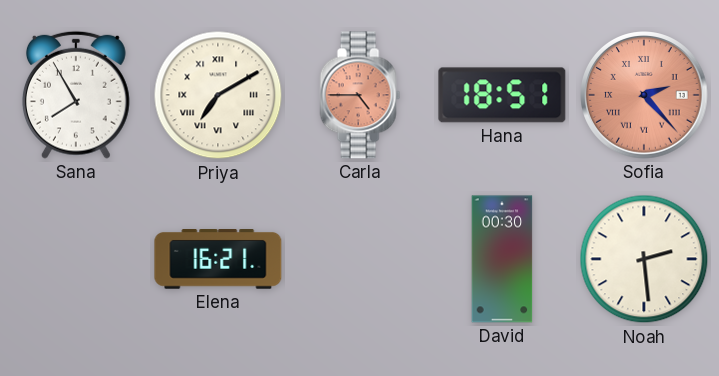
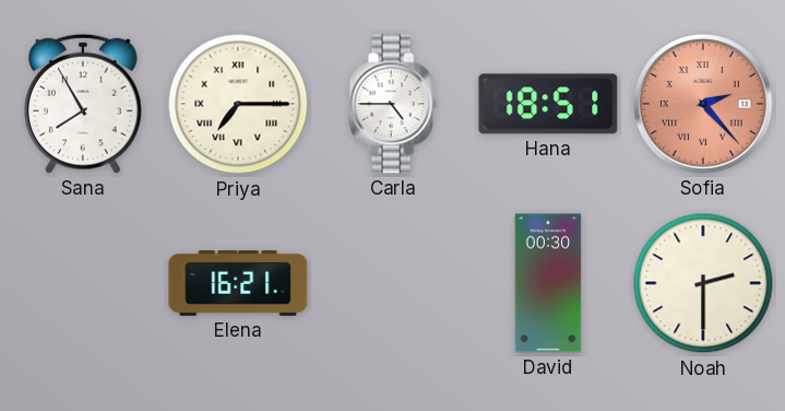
Priya: 7:10 -> 7:15 (238, 104)
Carla dial: salmon -> white (393, 104)
Noah: 2:29 -> 2:30 (703, 283)
